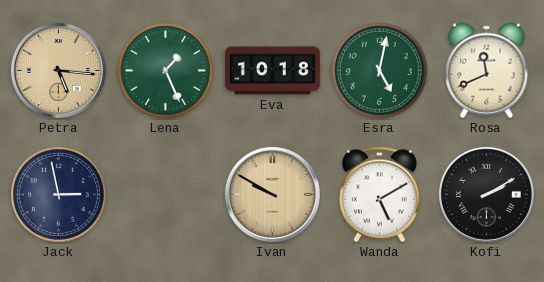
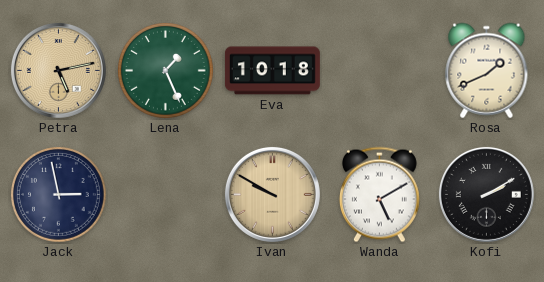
Petra: 5:16 -> 5:13 (58, 70)
Esra: 5:02 -> none (380, 71)
Rosa: 11:41 -> 1:41 (487, 71)
